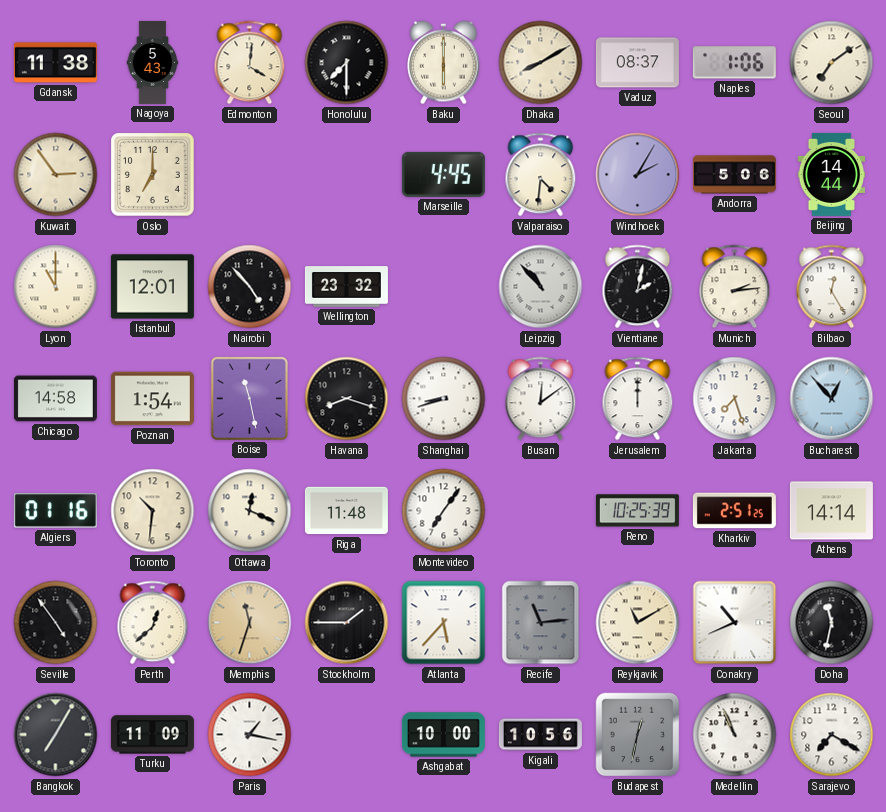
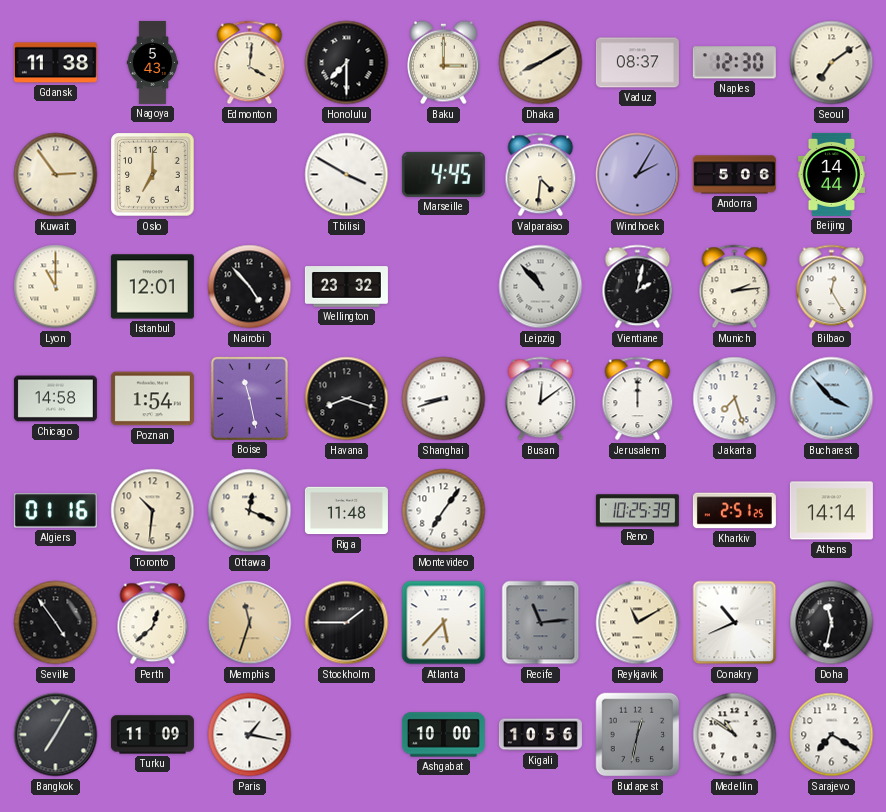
Baku: 6:00 -> 3:00 (444, 63)
Naples: 1:06 -> 12:30 (734, 63)
Tbilisi: none -> 3:50 (347, 175)
Bucharest: 12:53 -> 3:53 (832, 399)
Medellin: 10:56 -> 10:51 (735, 735)
